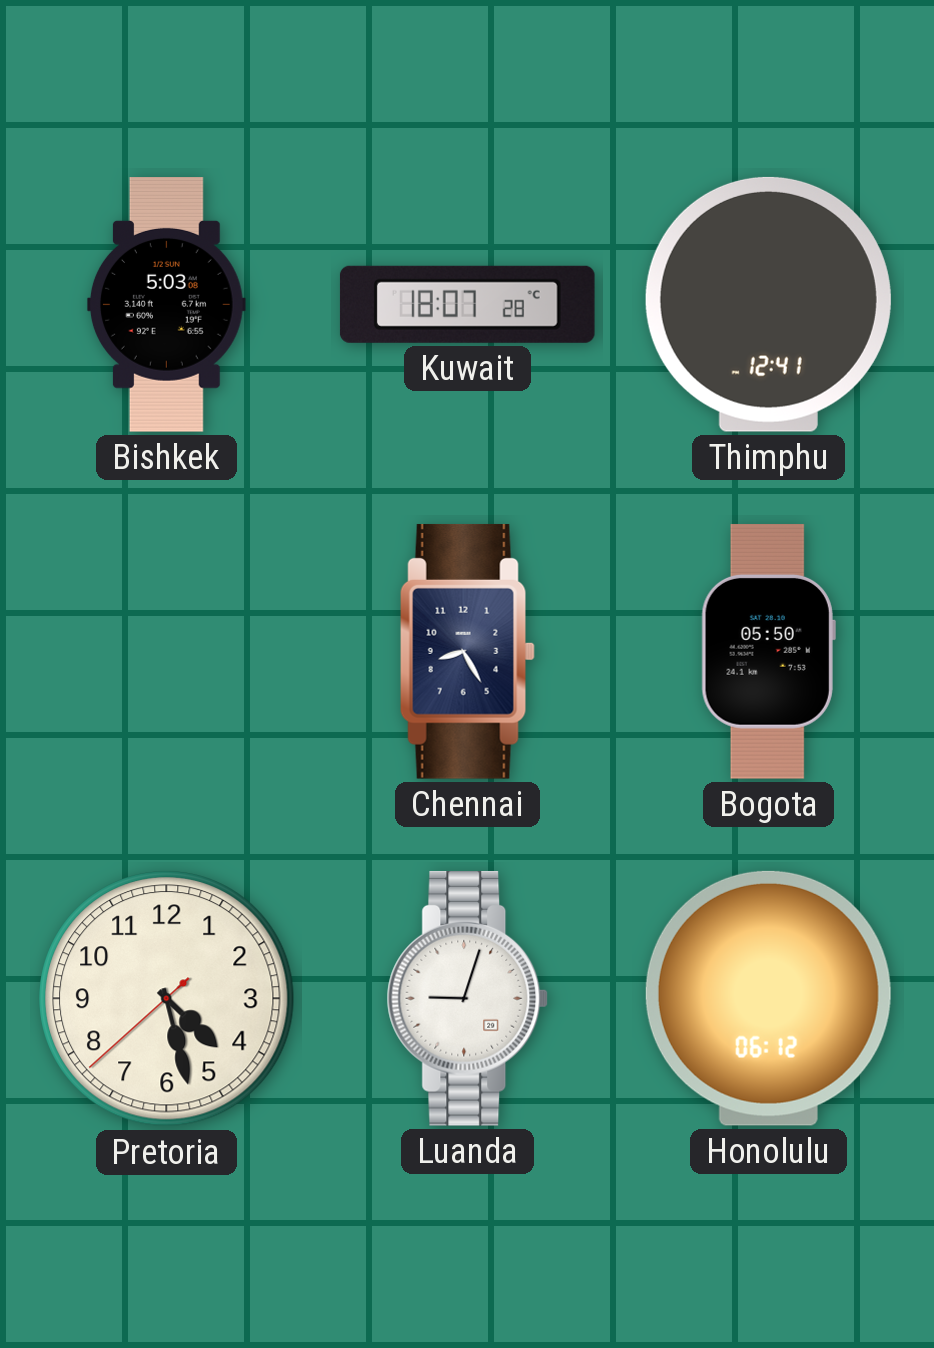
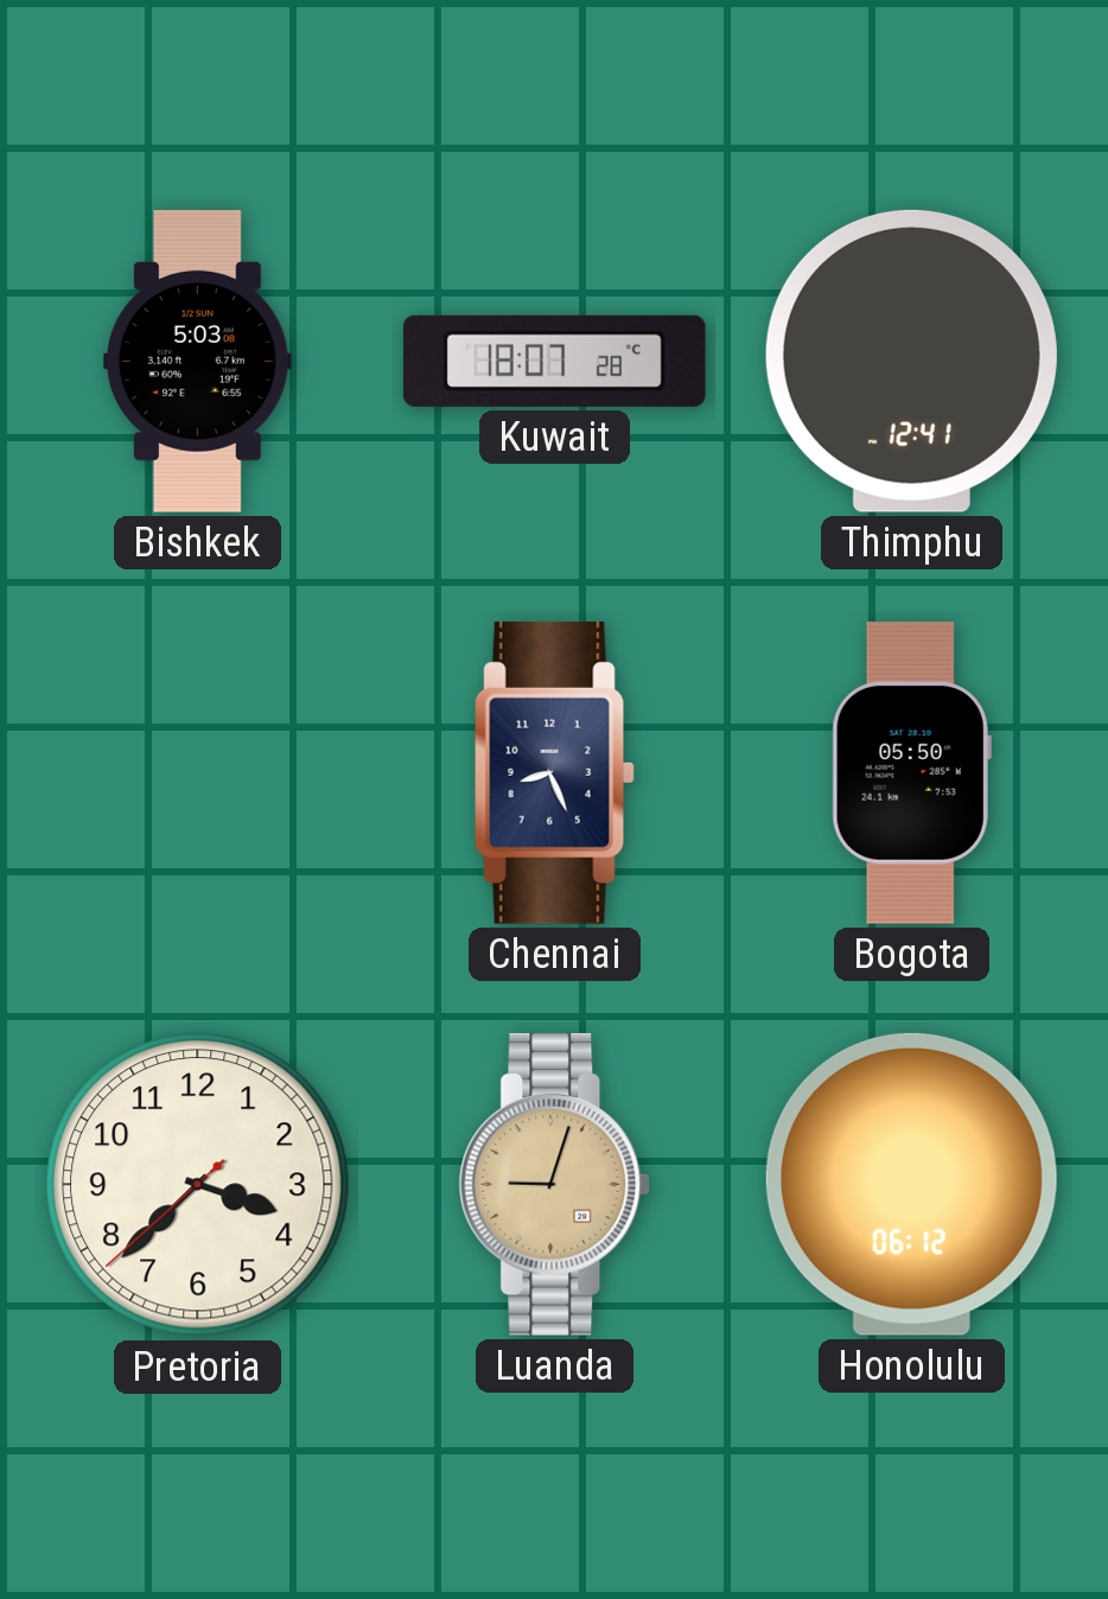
Chennai: 8:25 -> 8:26 (554, 772)
Pretoria: 4:27 -> 3:37 (198, 1185)
Luanda dial: white -> champagne (555, 1184)
